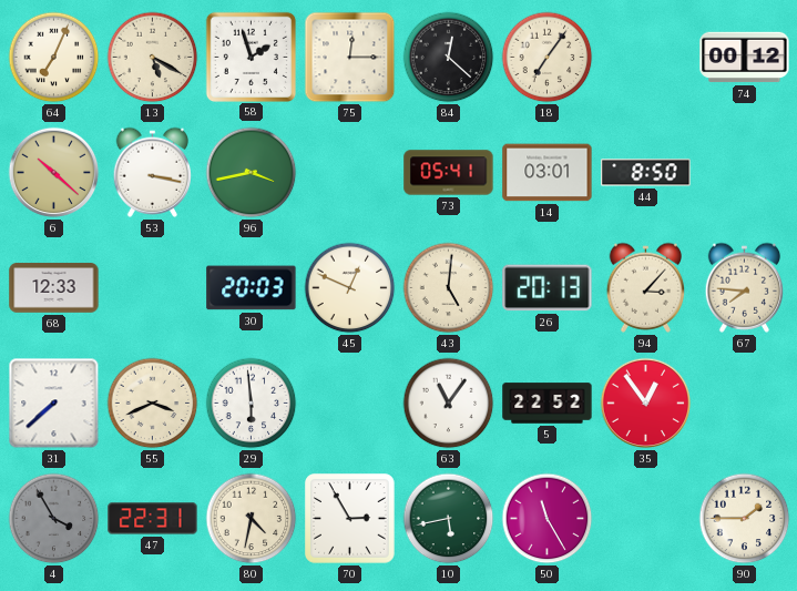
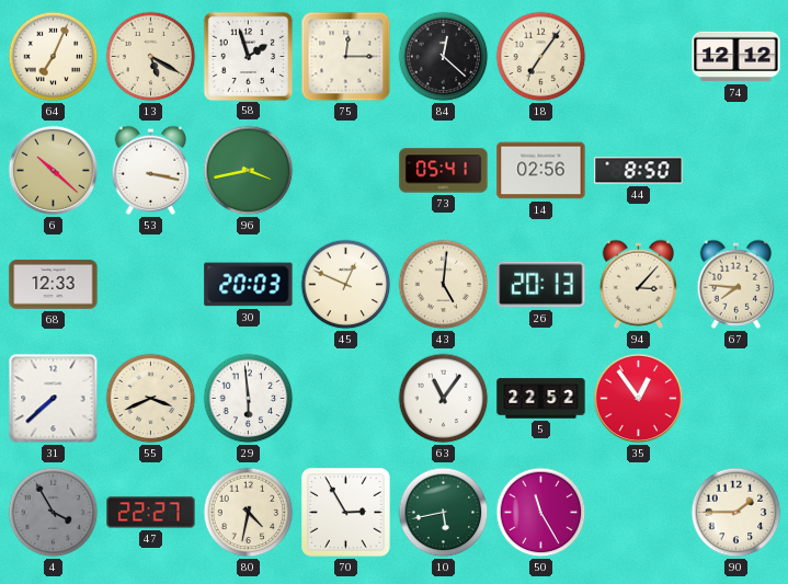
74: 00:12 -> 12:12 (736, 57)
14: 03:01 -> 02:56 (541, 171)
47: 22:31 -> 22:27 (151, 513)
